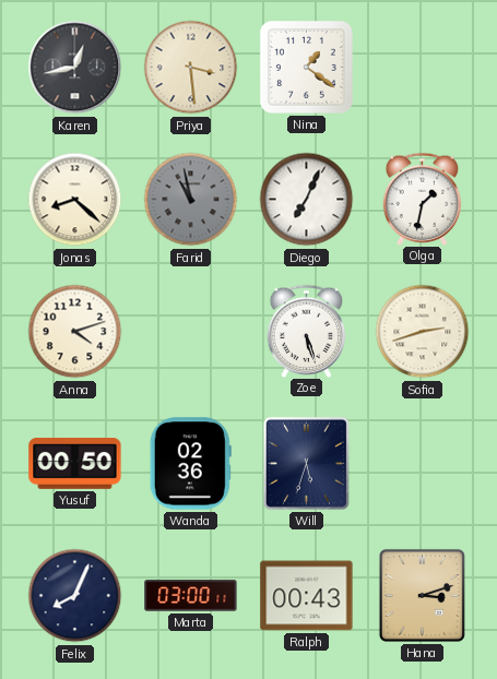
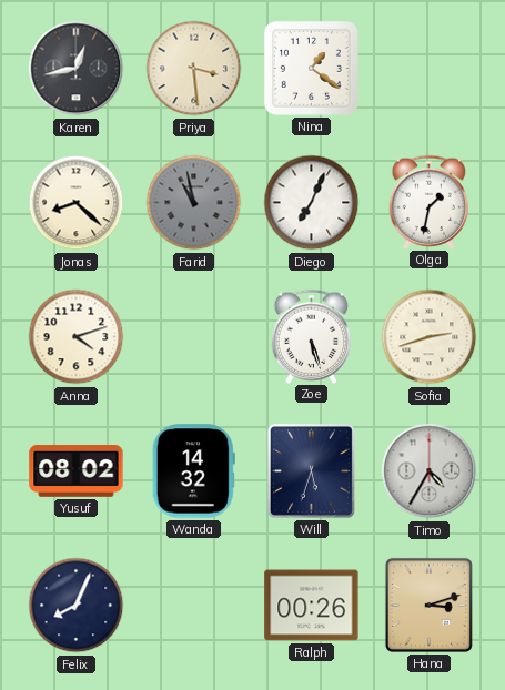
Yusuf: 00:50 -> 08:02 (77, 471)
Wanda: 02:36 -> 14:32 (193, 471)
Timo: none -> 4:35 (430, 471)
Marta: 03:00 -> none (191, 596)
Ralph: 00:43 -> 00:26 (312, 606)
